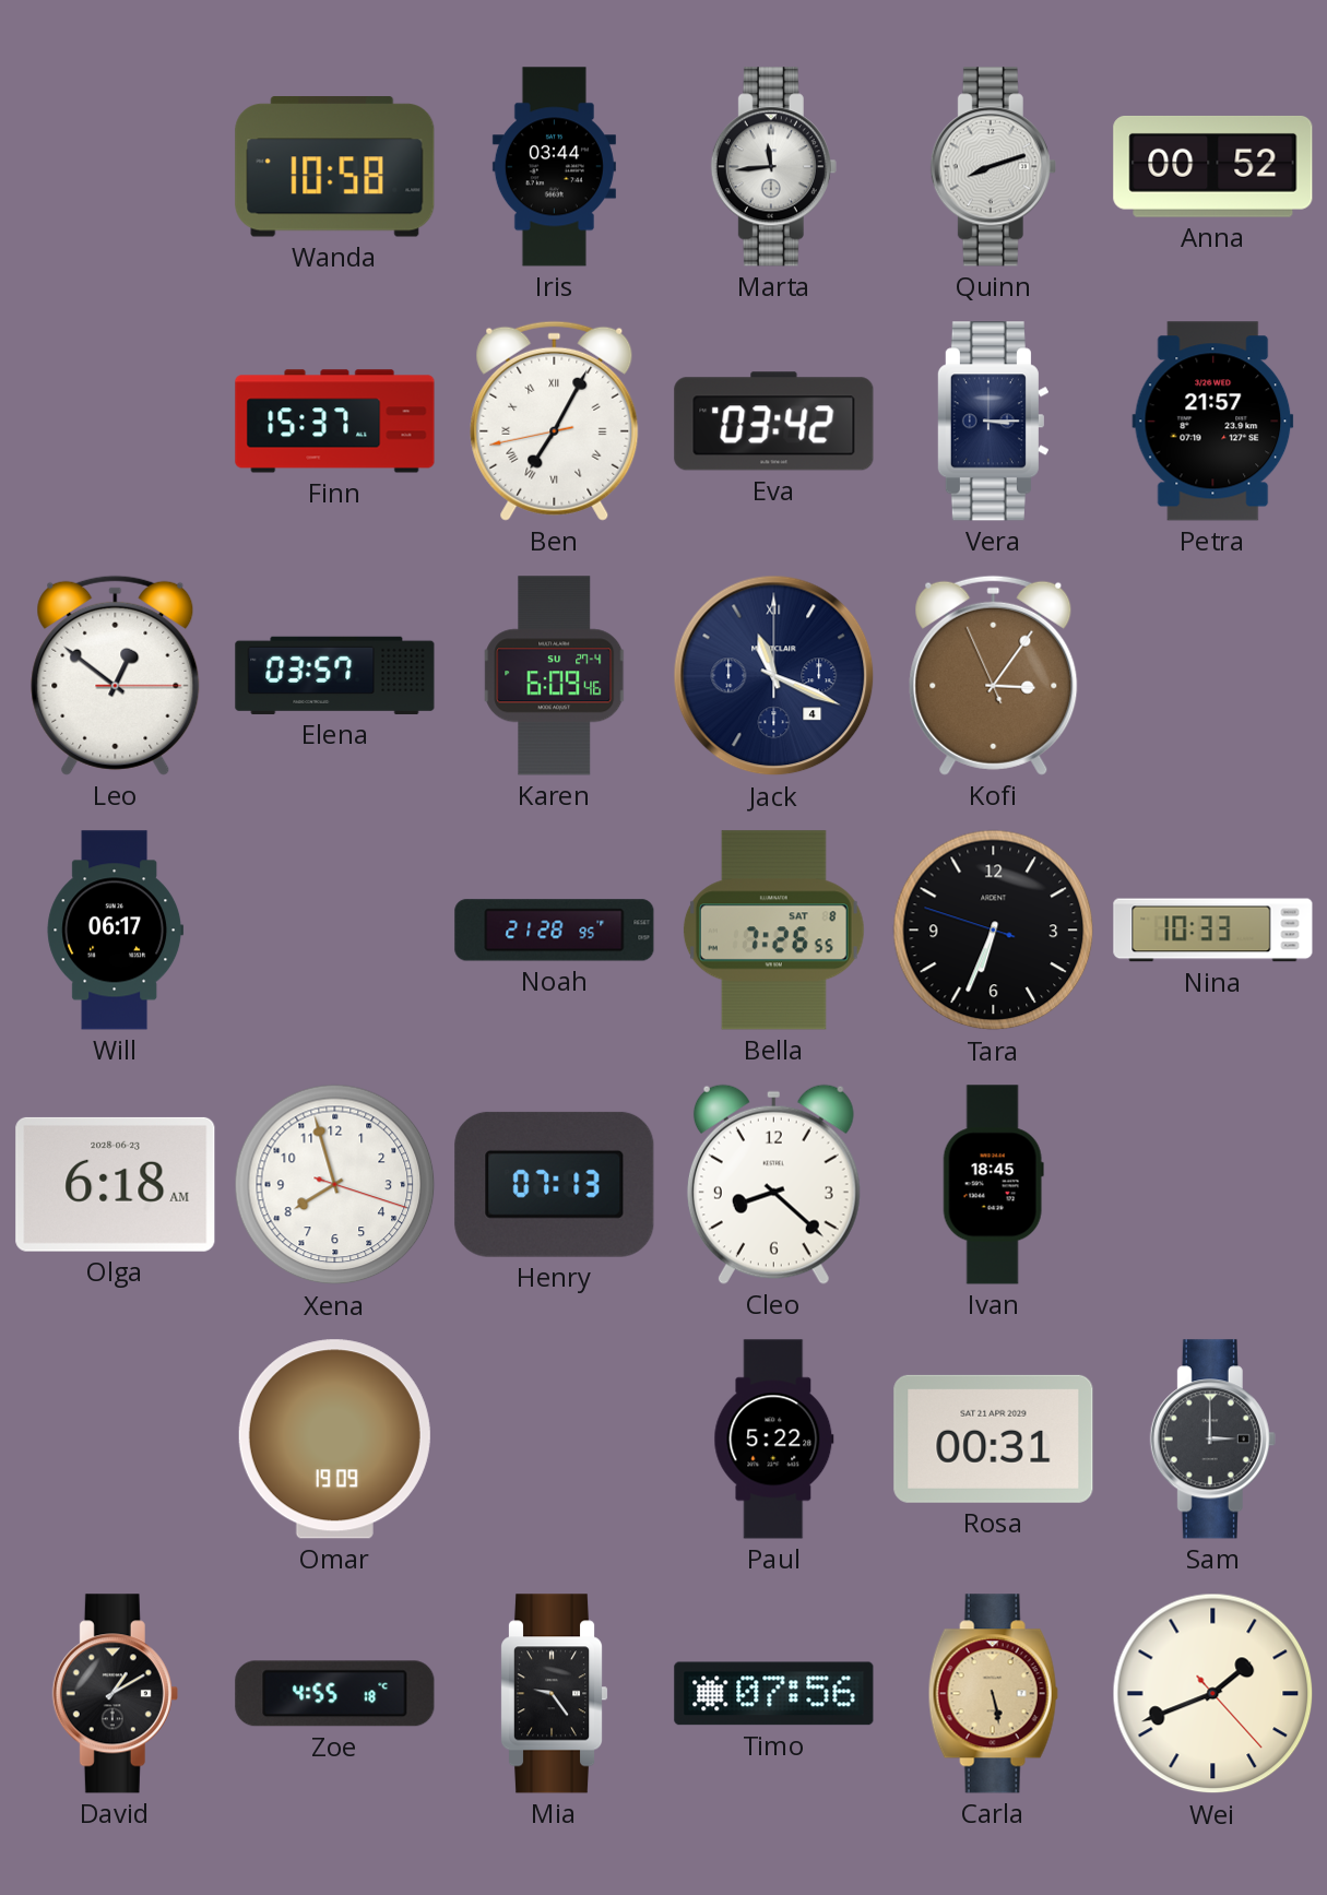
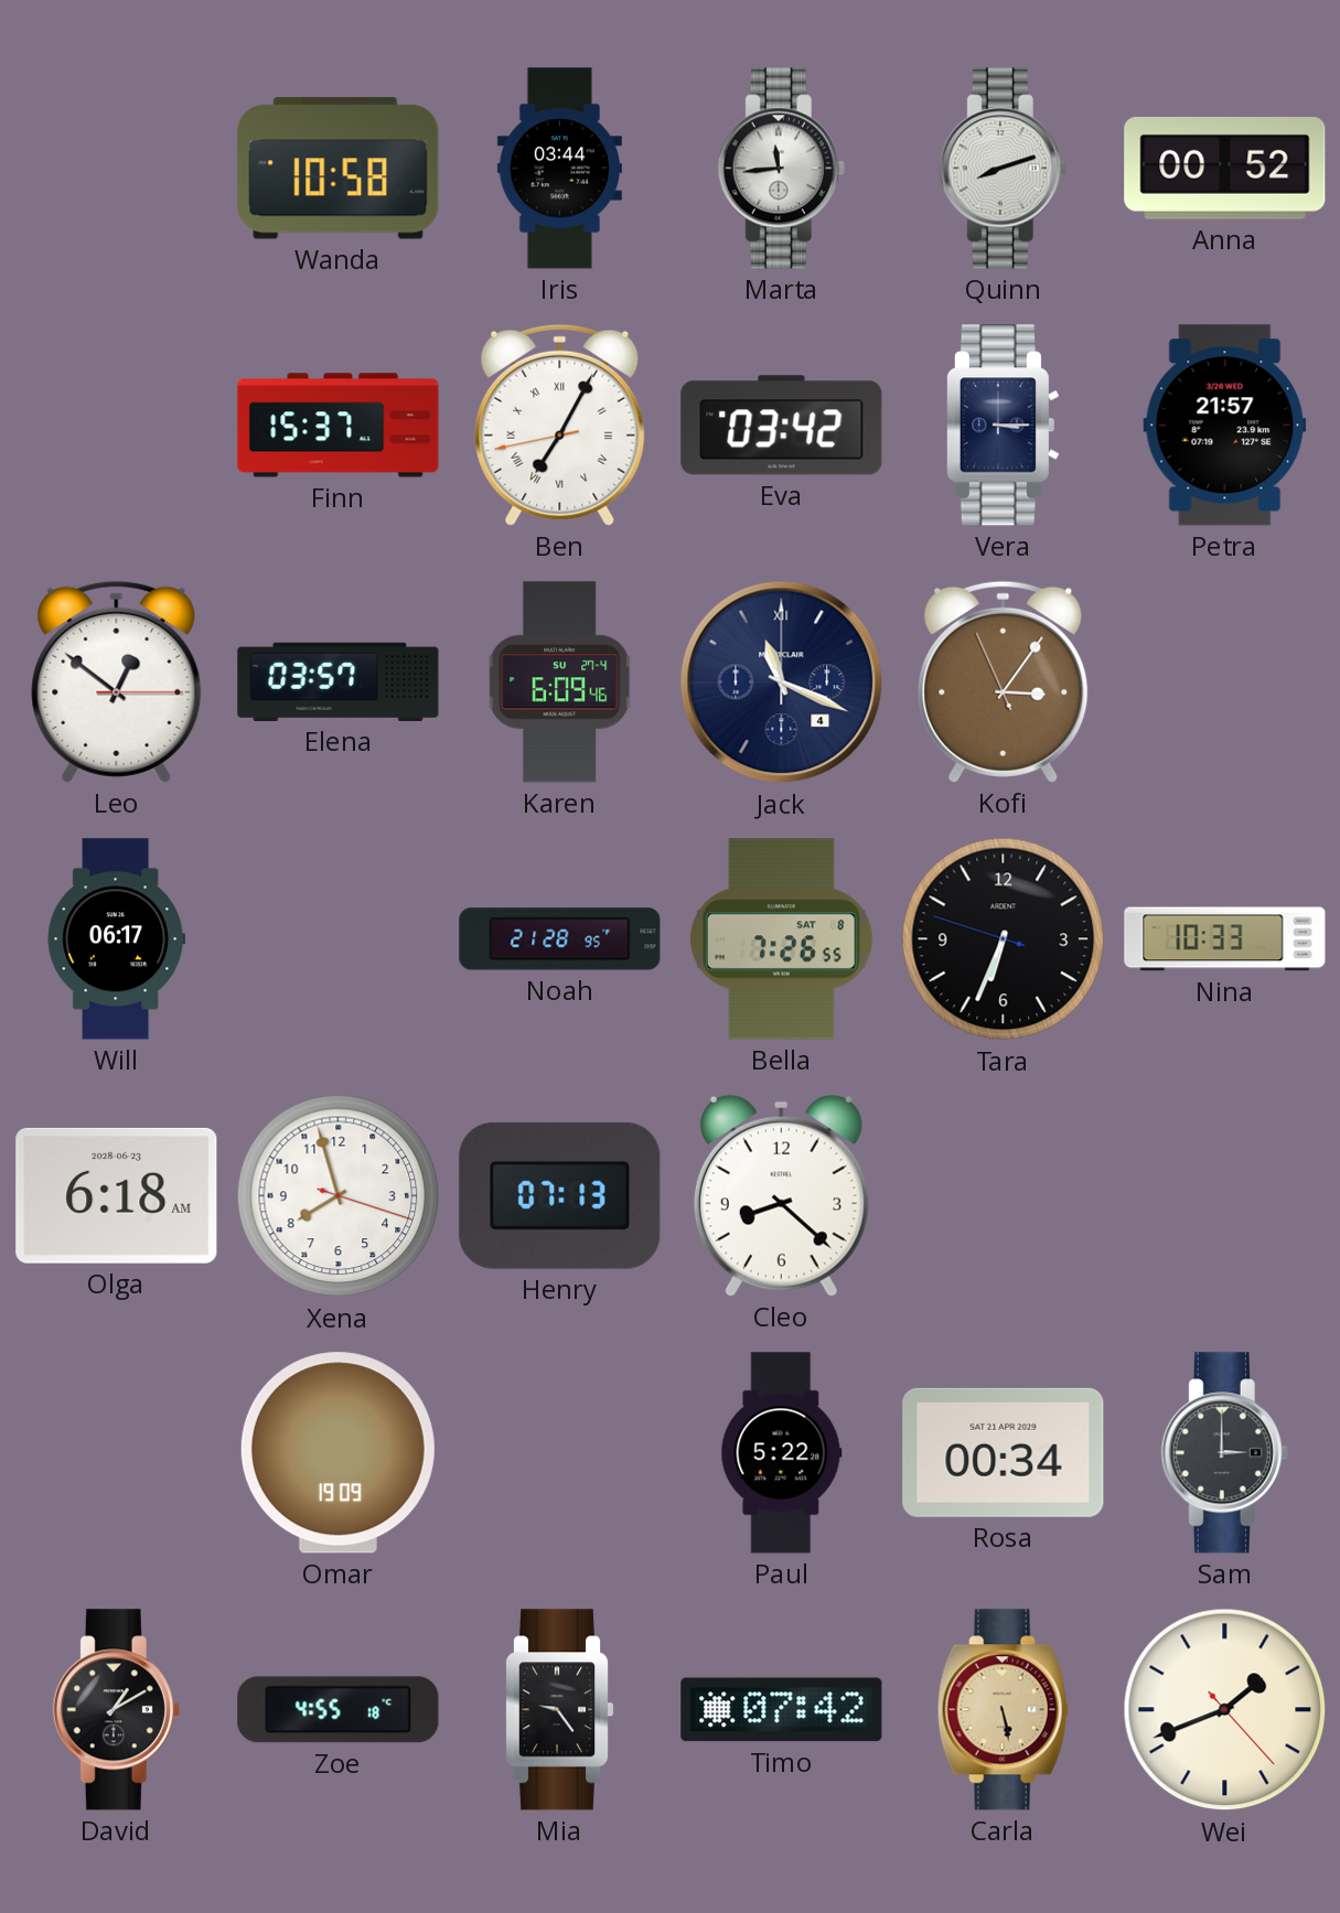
Ivan: 18:45 -> none (993, 1185)
Rosa: 00:31 -> 00:34 (1004, 1452)
Timo: 07:56 -> 07:42 (782, 1710)
